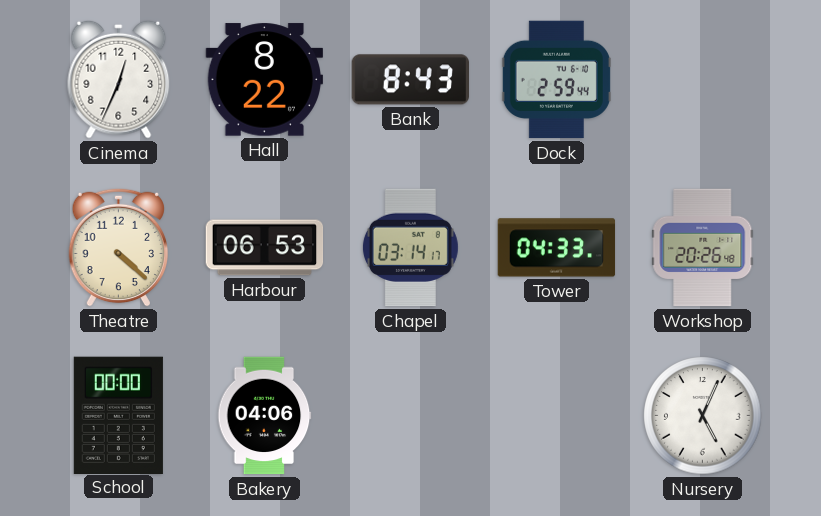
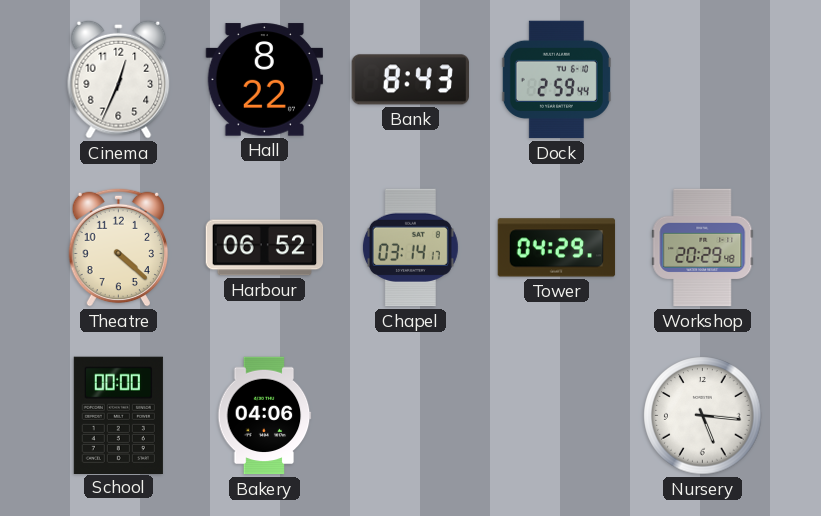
Harbour: 06:53 -> 06:52 (265, 248)
Tower: 04:33 -> 04:29 (557, 248)
Workshop: 20:26 -> 20:29 (703, 248)
Nursery: 5:04 -> 5:16 (703, 416)
